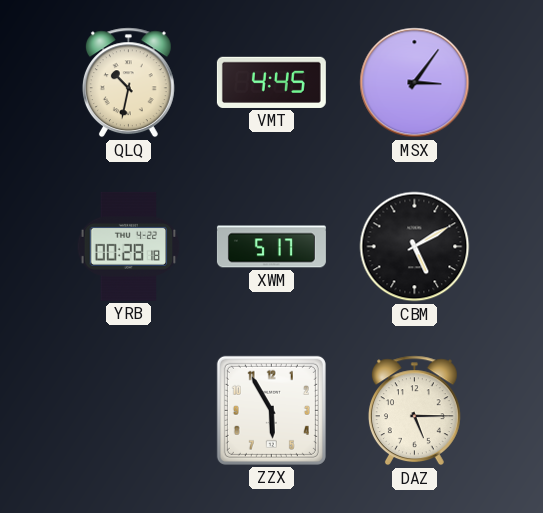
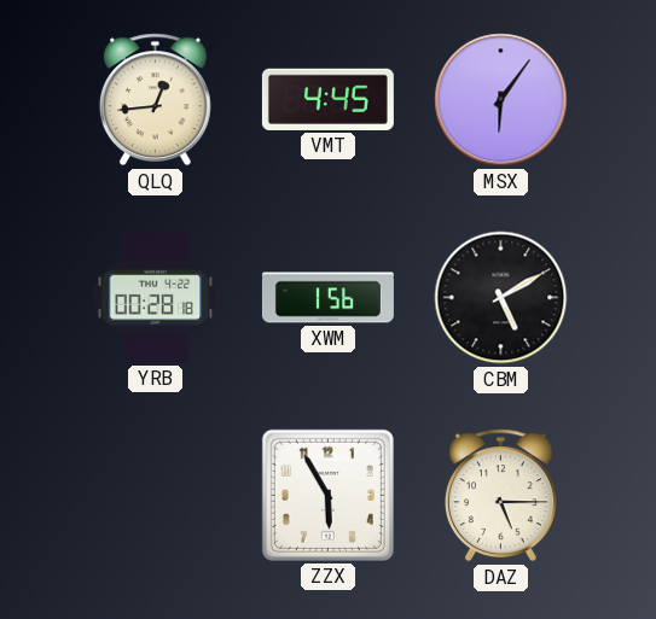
QLQ: 10:32 -> 12:44 (155, 100)
MSX: 3:06 -> 6:06 (501, 100)
XWM: 5:17 -> 1:56 (327, 298)
